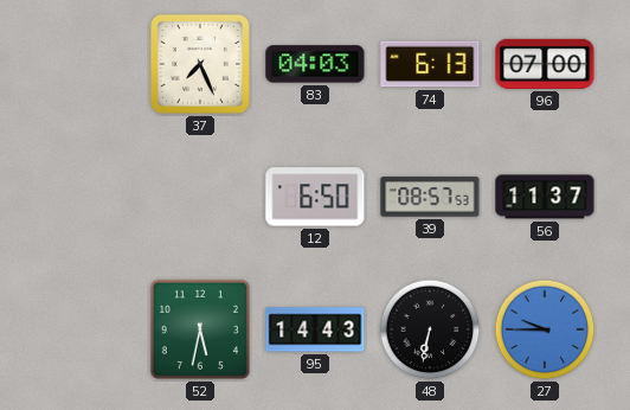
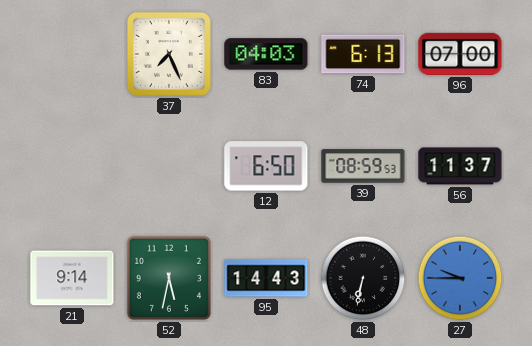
39: 08:57 -> 08:59 (363, 166)
21: none -> 9:14 (72, 278)
